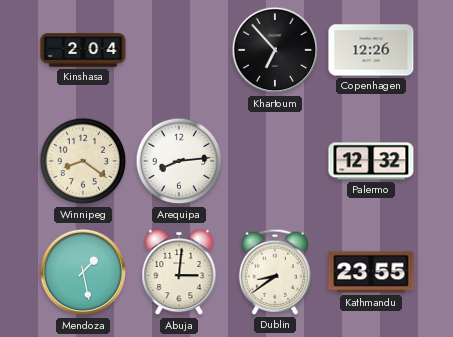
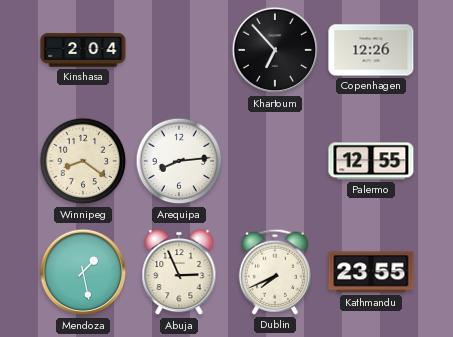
Palermo: 12:32 -> 12:55 (371, 161)
Abuja: 3:01 -> 2:56 (179, 272)
Dublin: 8:39 -> 7:41 (274, 272)
